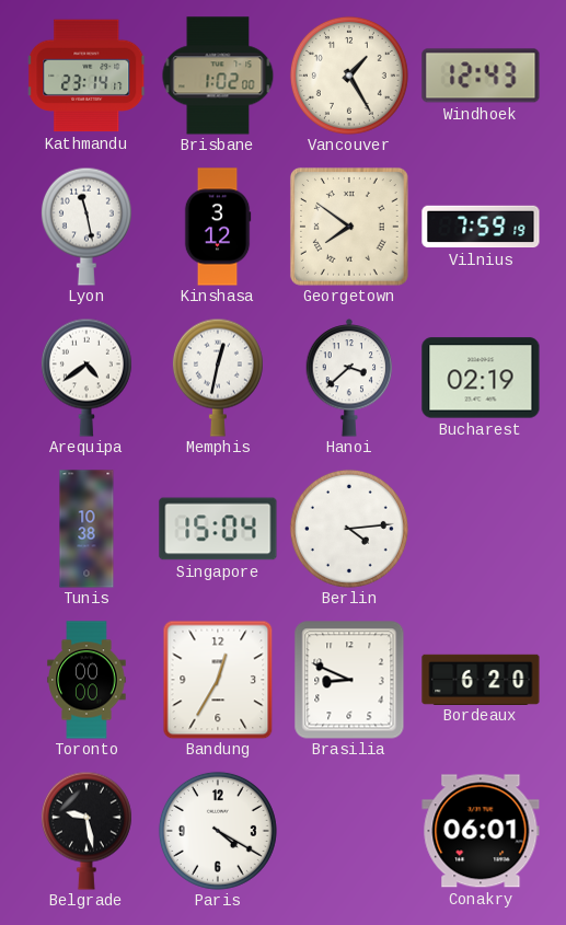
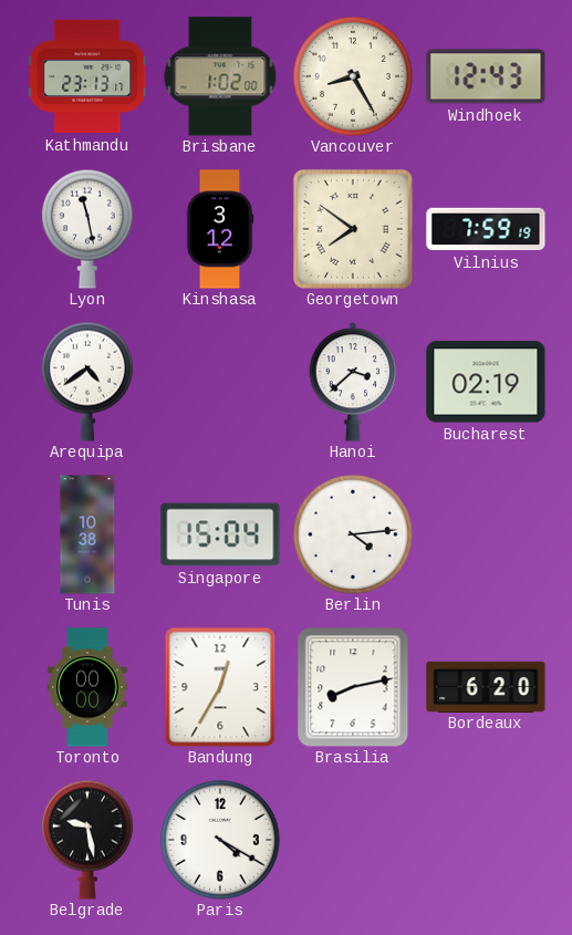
Kathmandu: 23:14 -> 23:13 (87, 76)
Vancouver: 1:25 -> 8:25 (353, 76)
Memphis: 12:32 -> none (218, 378)
Brasilia: 8:49 -> 8:13 (353, 687)
Conakry: 06:01 -> none (481, 831)
